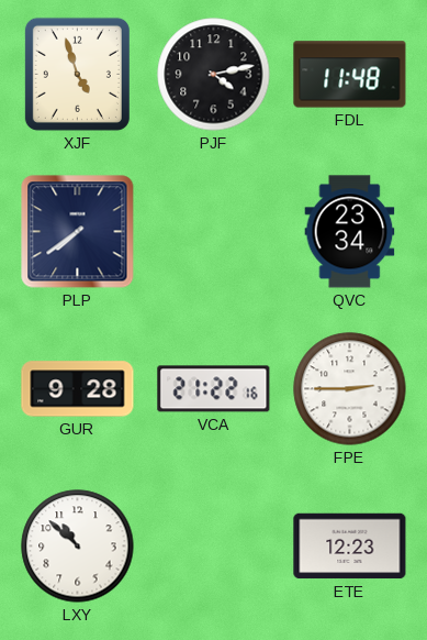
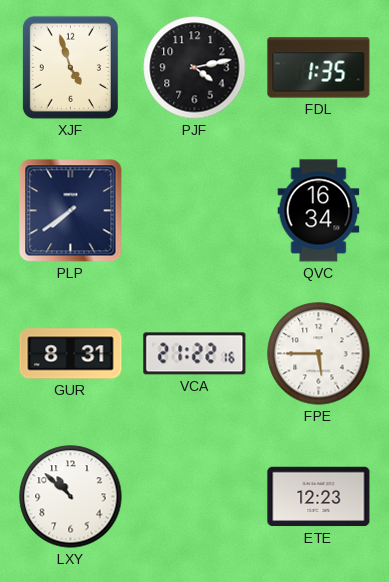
FDL: 11:48 -> 1:35 (319, 68)
QVC: 23:34 -> 16:34 (319, 211)
GUR: 9:28 -> 8:31 (71, 354)
FPE: 2:45 -> 5:45 (319, 354)
